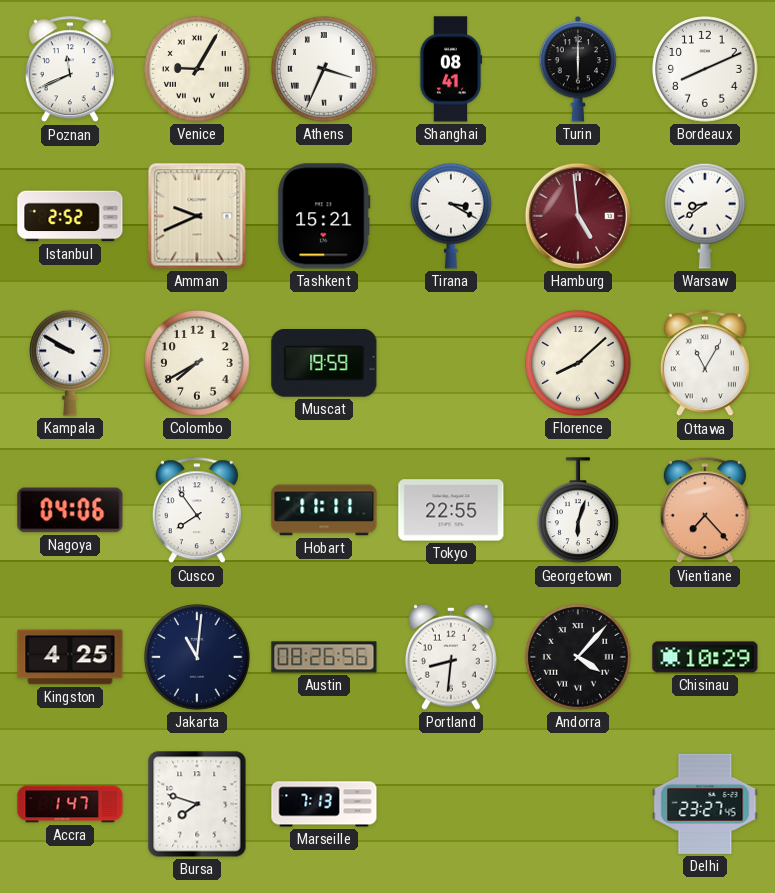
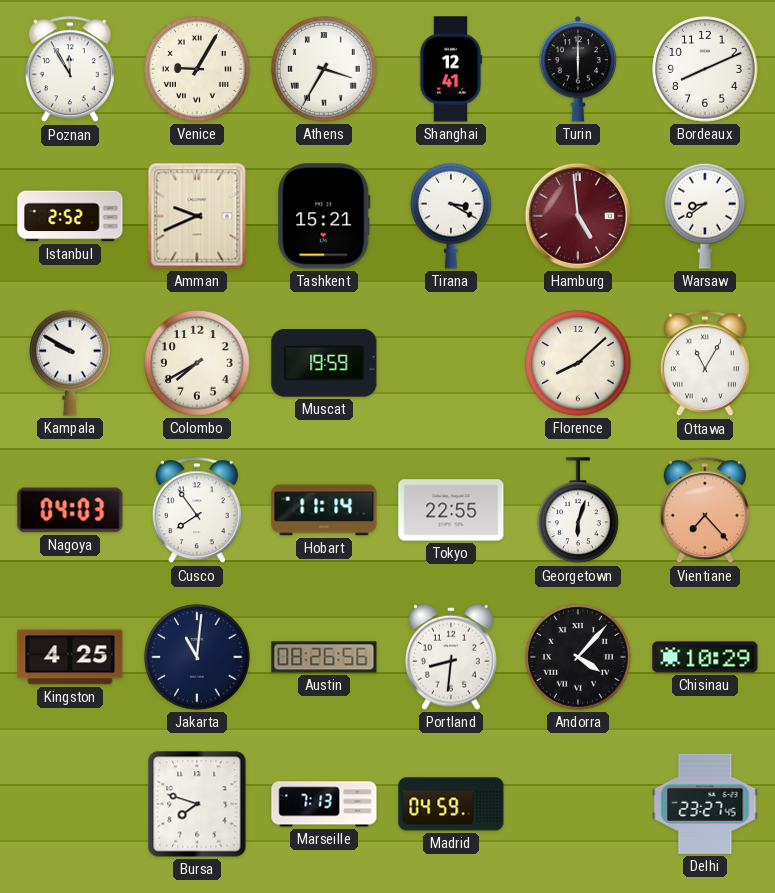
Poznan: 11:41 -> 11:55 (70, 70)
Athens: 3:34 -> 3:35 (324, 69)
Shanghai: 08:41 -> 12:41 (451, 69)
Nagoya: 04:06 -> 04:03 (70, 510)
Hobart: 11:11 -> 11:14 (324, 510)
Accra: 1:47 -> none (70, 804)
Madrid: none -> 04:59 (451, 804)
